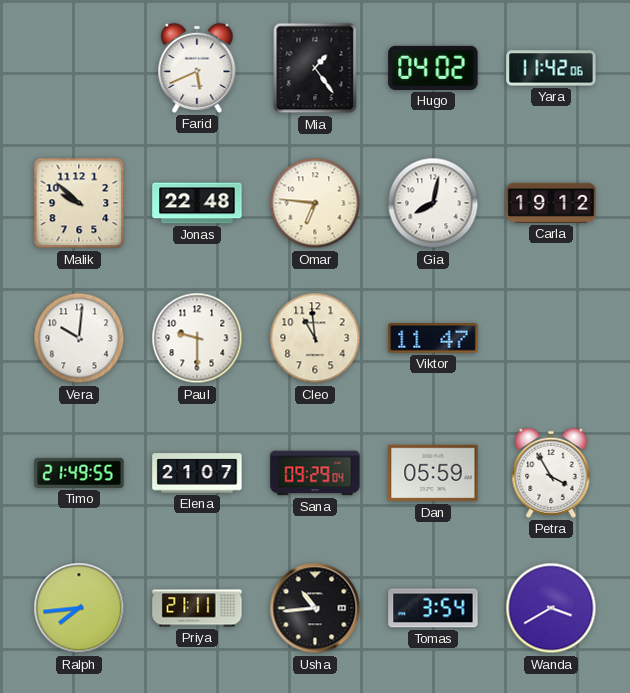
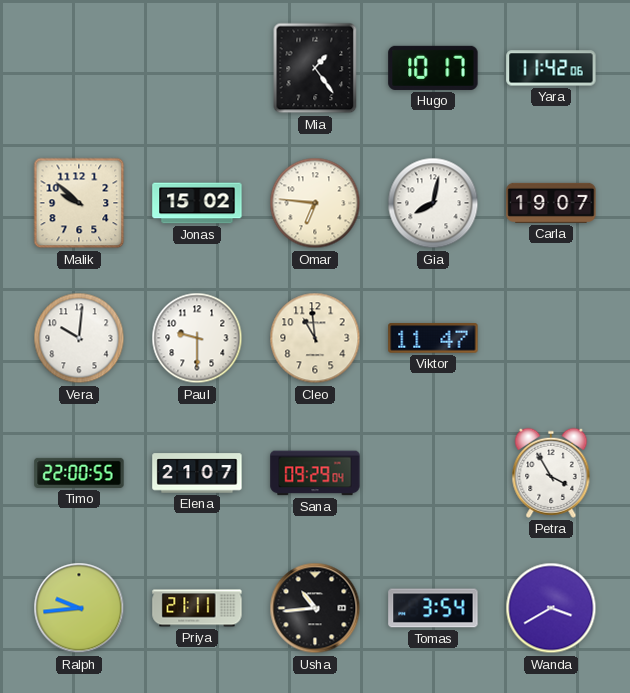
Farid: 5:41 -> none (197, 68)
Hugo: 04:02 -> 10:17 (433, 68)
Jonas: 22:48 -> 15:02 (197, 203)
Carla: 19:12 -> 19:07 (551, 203)
Timo: 21:49 -> 22:00 (79, 473)
Dan: 05:59 -> none (433, 473)
Ralph: 7:44 -> 9:44 (79, 608)
